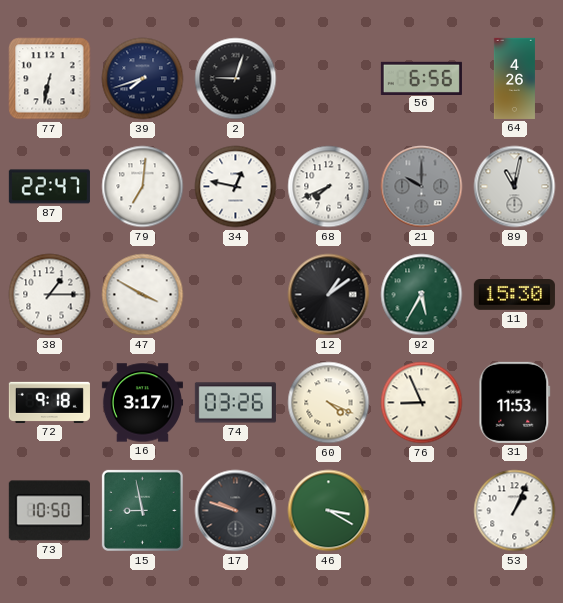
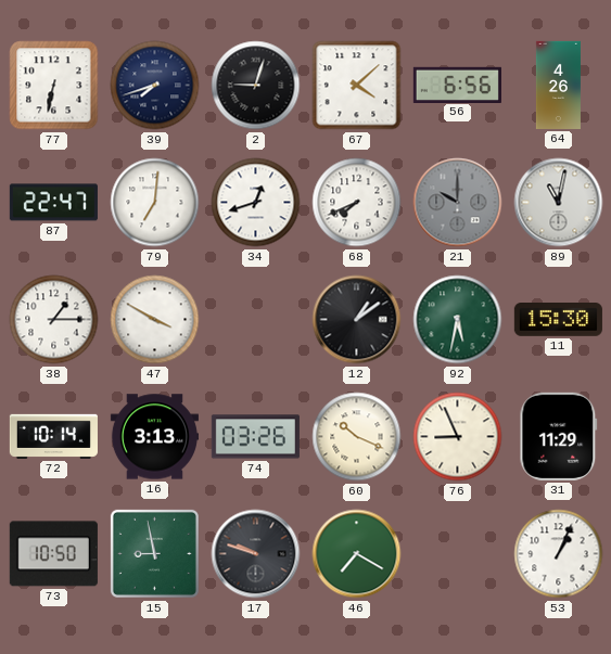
67: none -> 4:08 (357, 86)
34: 12:47 -> 12:42 (256, 203)
92: 5:35 -> 5:32 (458, 320)
72: 9:18 -> 10:14 (53, 436)
16: 3:17 -> 3:13 (154, 437)
60: 4:19 -> 10:19 (357, 437)
31: 11:53 -> 11:29 (559, 436)
46: 3:20 -> 7:20 (357, 554)
